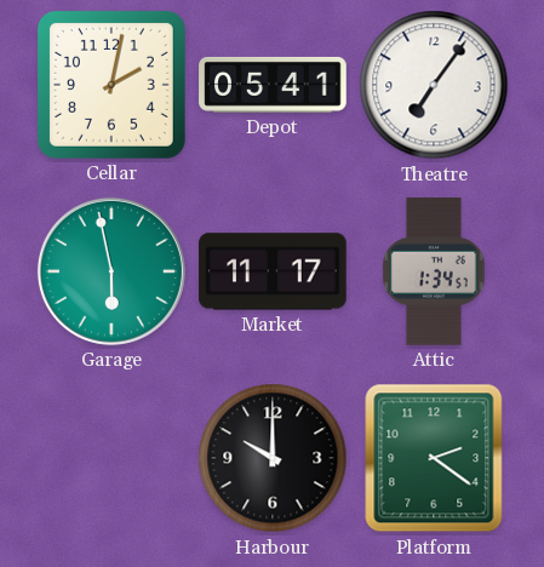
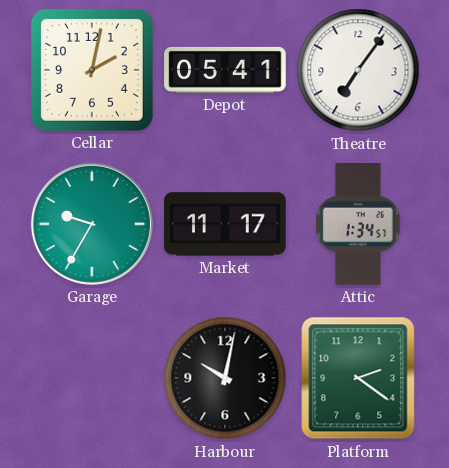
Garage: 5:58 -> 9:35 (92, 224)
Harbour: 10:00 -> 10:02 (225, 378)
